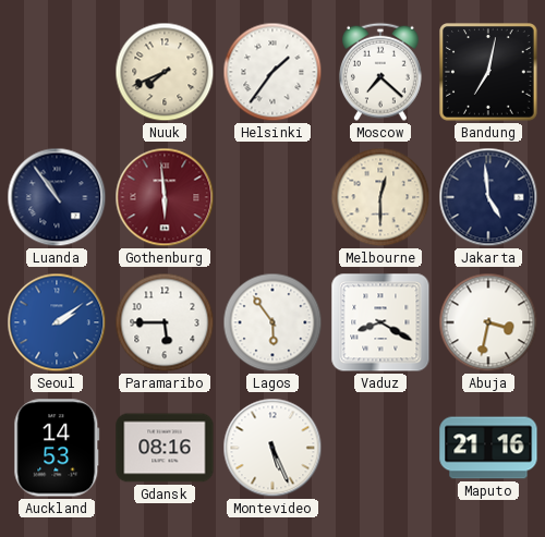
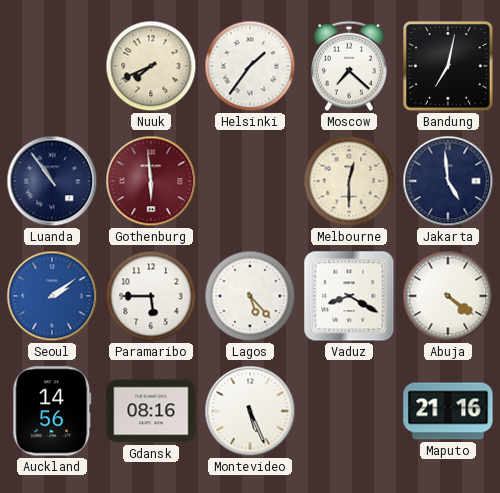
Lagos: 5:54 -> 5:23 (250, 296)
Abuja: 3:32 -> 4:21 (448, 296)
Auckland: 14:53 -> 14:56 (52, 411)
